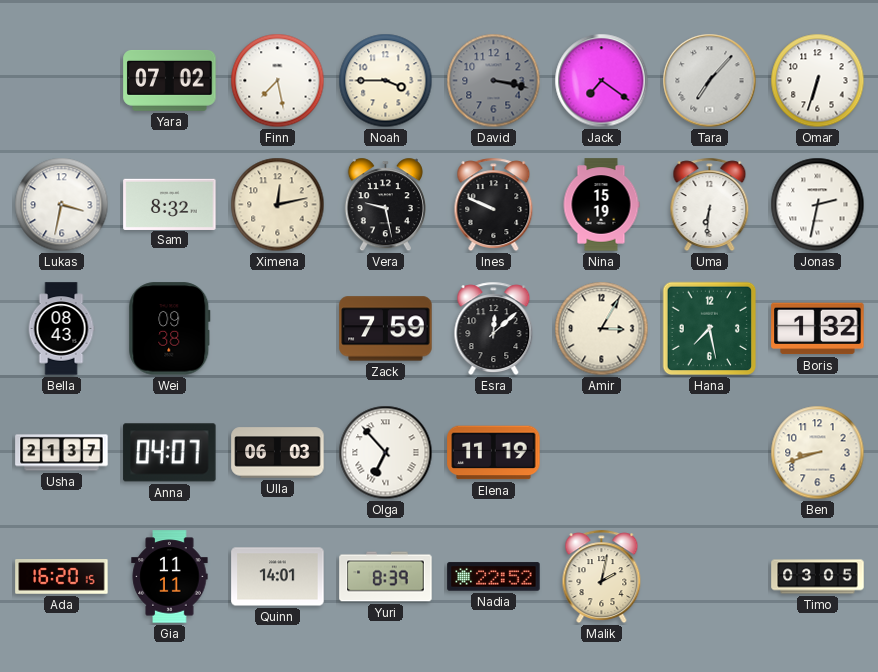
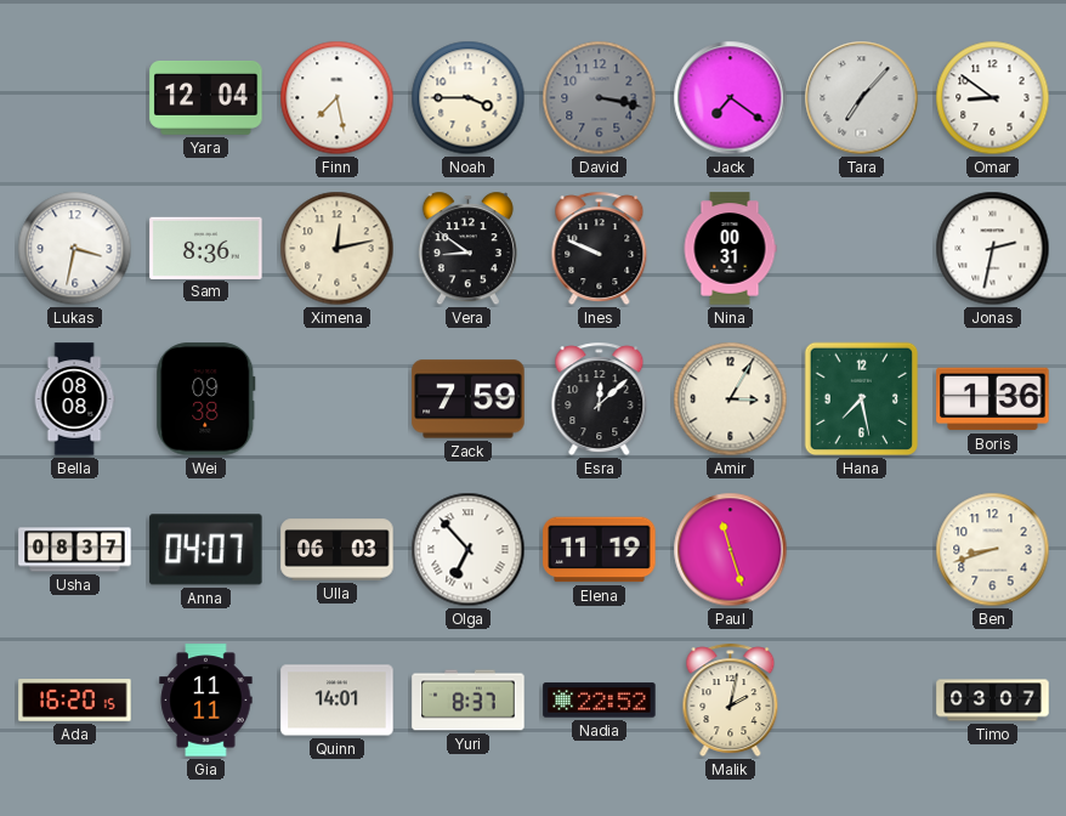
Yara: 07:02 -> 12:04 (206, 97)
Omar: 6:33 -> 8:51 (993, 98)
Sam: 8:32 -> 8:36 (206, 248)
Vera: 9:28 -> 8:51 (467, 249)
Nina: 15:19 -> 00:31 (730, 249)
Uma: 6:31 -> none (710, 205)
Bella: 08:43 -> 08:08 (74, 399)
Boris: 1:32 -> 1:36 (993, 399)
Usha: 21:37 -> 08:37 (75, 550)
Paul: none -> 11:27 (731, 550)
Yuri: 8:39 -> 8:37 (469, 701)
Timo: 03:05 -> 03:07 (993, 701)
